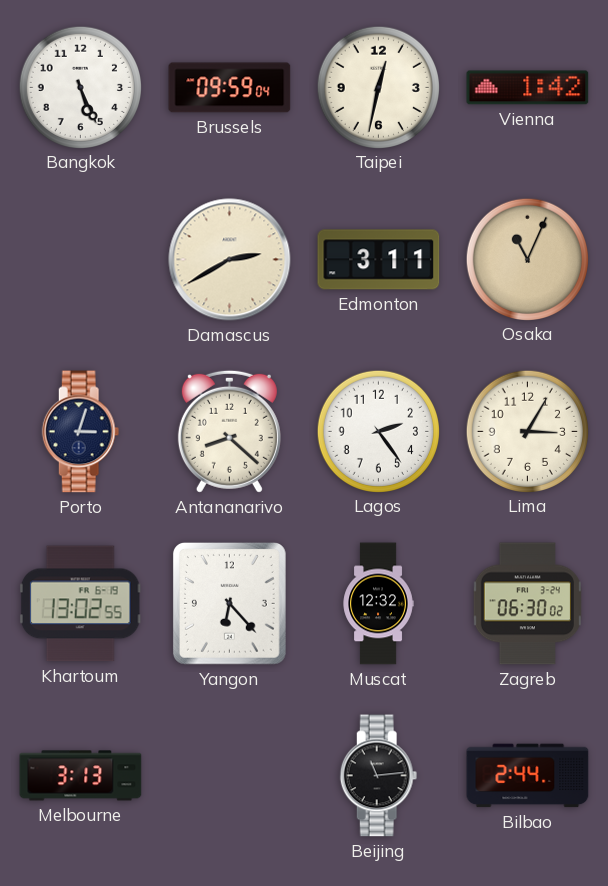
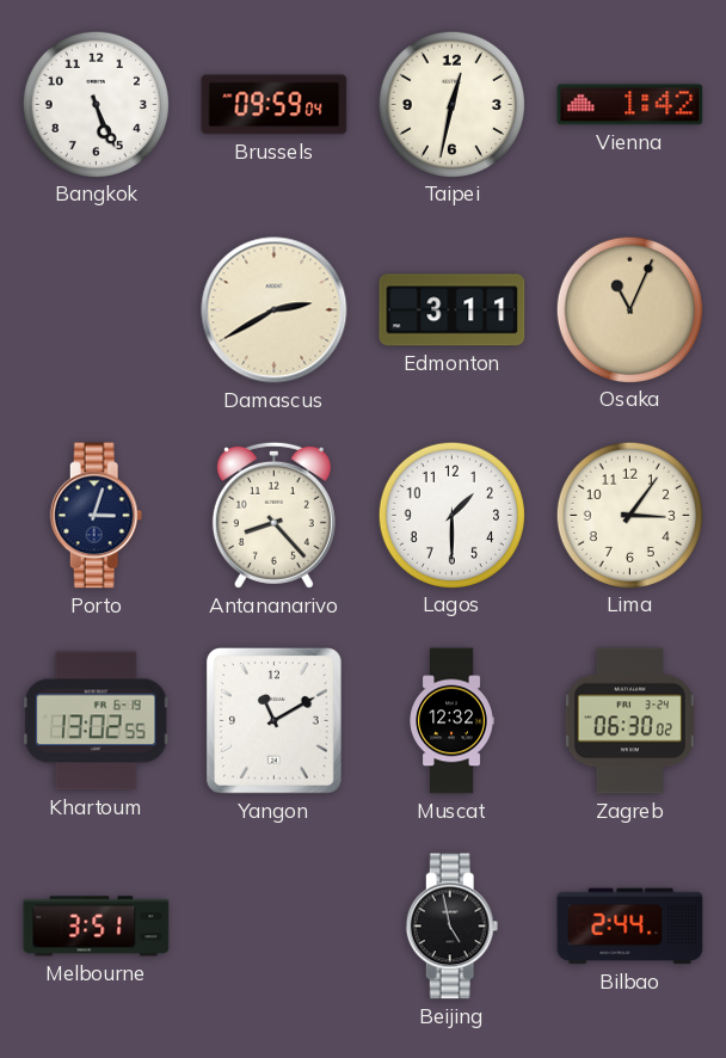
Antananarivo: 8:22 -> 8:23 (273, 515)
Lagos: 2:24 -> 1:30 (451, 515)
Lima: 3:05 -> 3:06 (629, 515)
Yangon: 6:23 -> 11:10 (273, 720)
Melbourne: 3:13 -> 3:51 (97, 927)
Beijing: 11:14 -> 4:58 (453, 927)
